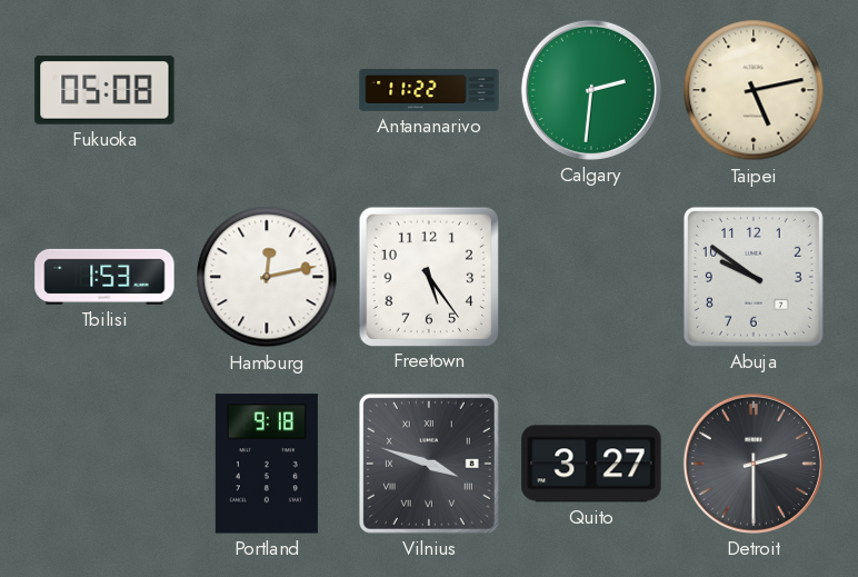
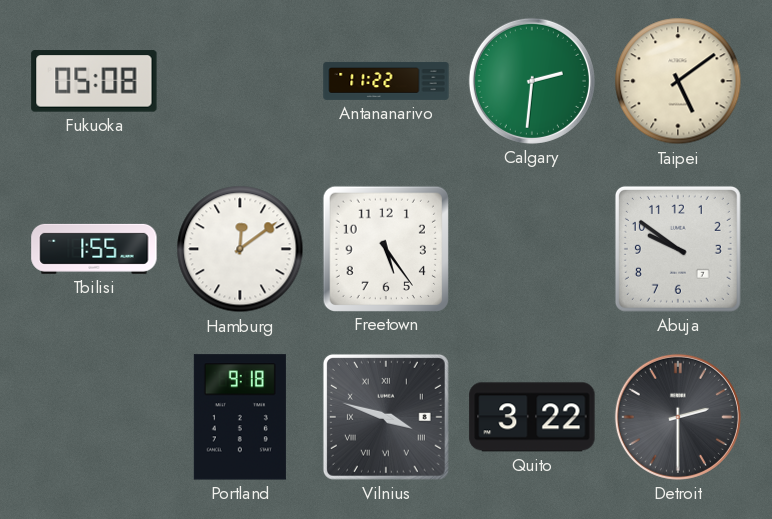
Taipei: 5:13 -> 5:09 (678, 81)
Tbilisi: 1:53 -> 1:55 (94, 249)
Hamburg: 12:13 -> 12:09 (240, 249)
Quito: 3:27 -> 3:22 (532, 417)
